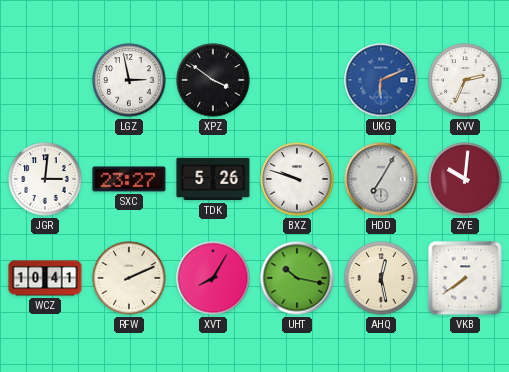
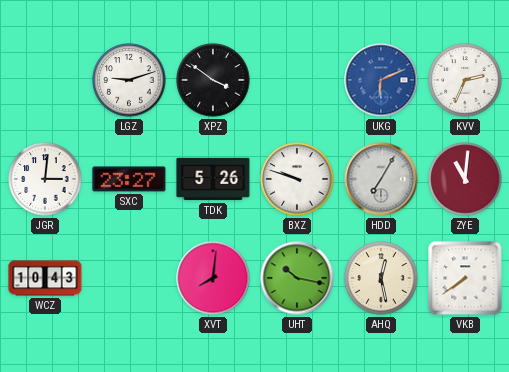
LGZ: 2:58 -> 9:12 (129, 80)
ZYE: 10:01 -> 11:01 (465, 179)
WCZ: 10:41 -> 10:43 (45, 278)
RFW: 2:11 -> none (129, 278)
XVT: 8:05 -> 8:01 (213, 278)
